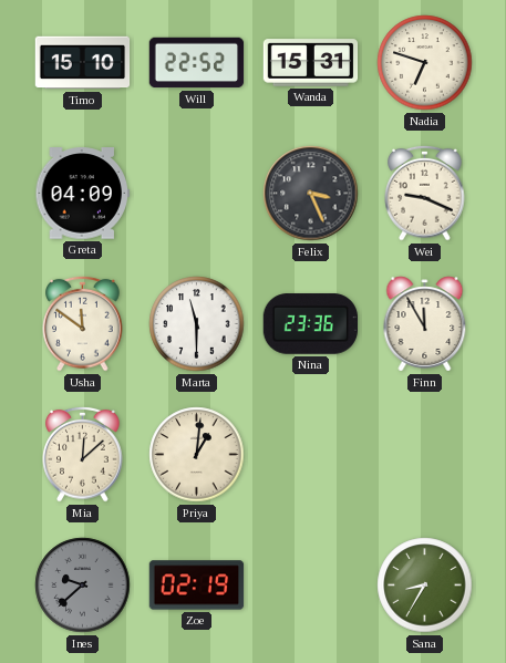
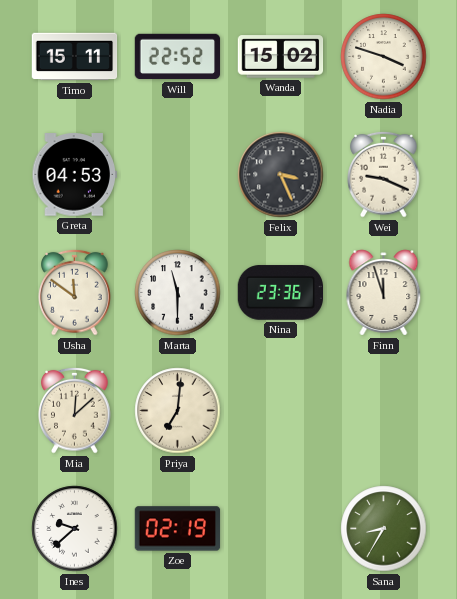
Timo: 15:10 -> 15:11 (75, 57)
Wanda: 15:31 -> 15:02 (281, 57)
Nadia: 6:48 -> 3:48 (384, 57)
Greta: 04:09 -> 04:53 (75, 175)
Finn: 11:55 -> 11:57 (384, 293)
Priya: 1:01 -> 7:01 (178, 411)
Ines dial: grey -> white (75, 529)
